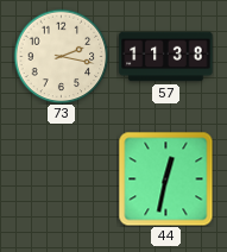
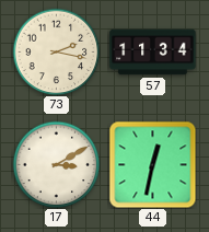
57: 11:38 -> 11:34 (153, 53)
17: none -> 3:10 (56, 164)
